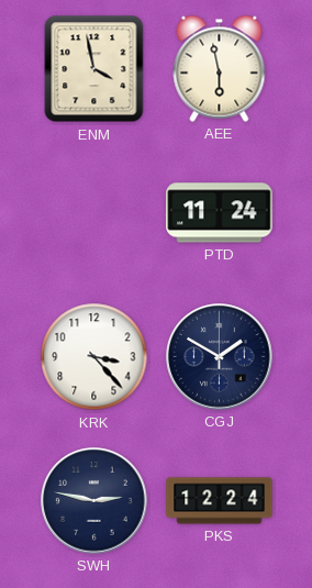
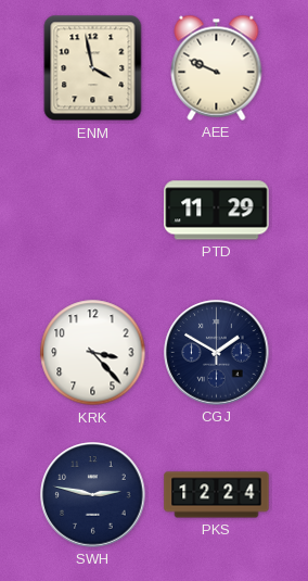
AEE: 5:58 -> 9:49 (217, 67)
PTD: 11:24 -> 11:29 (217, 211)
